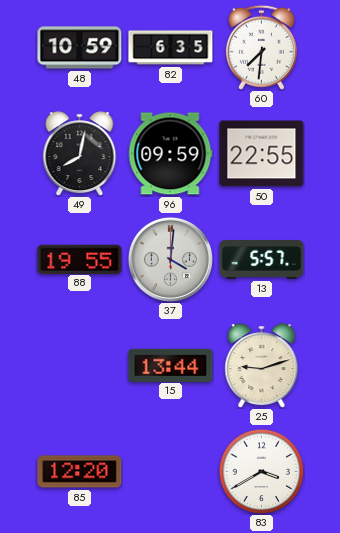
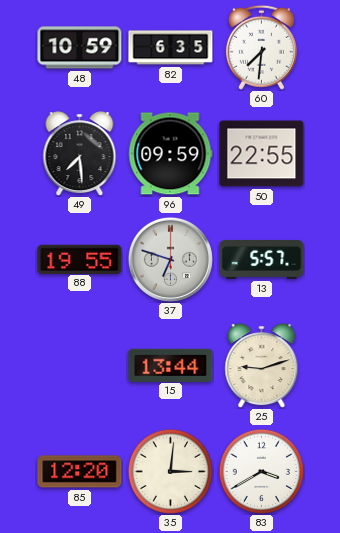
49: 8:02 -> 7:29 (80, 154)
37: 4:01 -> 6:48 (170, 259)
35: none -> 3:01 (170, 471)
